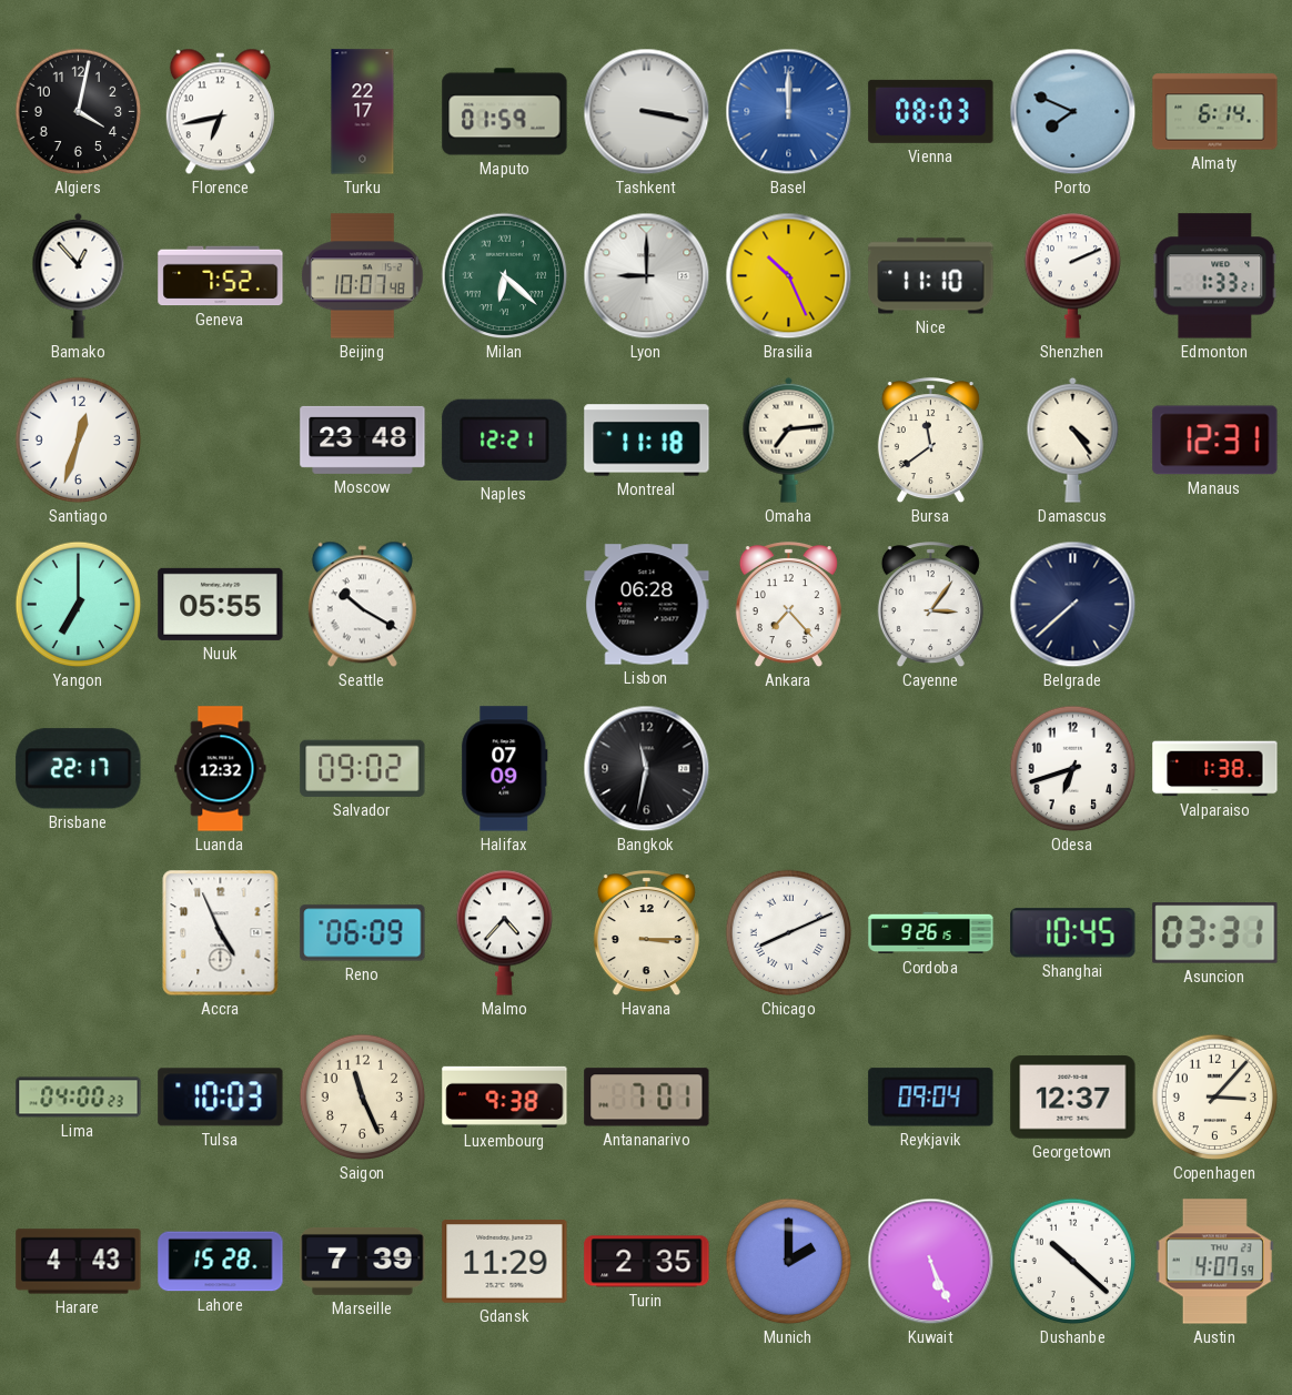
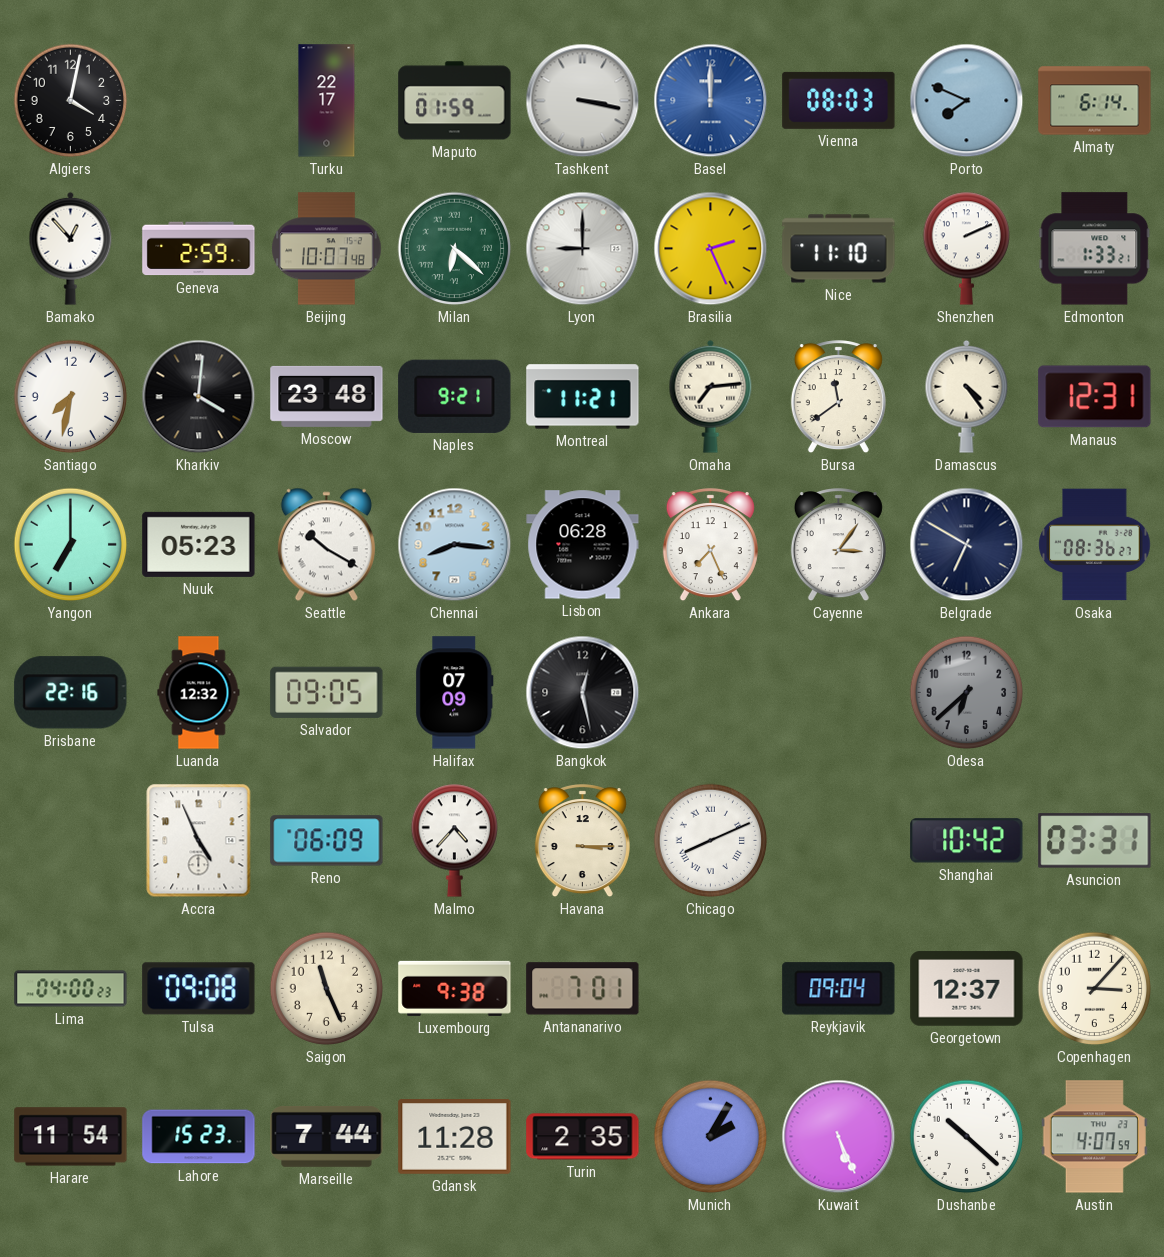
Florence: 6:43 -> none (220, 112)
Geneva: 7:52 -> 2:59 (199, 249)
Brasilia: 10:26 -> 2:26 (711, 249)
Santiago: 12:33 -> 7:32 (71, 397)
Kharkiv: none -> 4:01 (199, 397)
Naples: 12:21 -> 9:21 (455, 396)
Montreal: 11:18 -> 11:21 (583, 397)
Nuuk: 05:55 -> 05:23 (199, 544)
Chennai: none -> 8:16 (455, 545)
Ankara: 7:23 -> 7:26 (710, 545)
Belgrade: 7:38 -> 6:50 (967, 545)
Osaka: none -> 08:36 (1095, 545)
Brisbane: 22:17 -> 22:16 (71, 693)
Salvador: 09:02 -> 09:05 (327, 692)
Bangkok: 11:32 -> 12:28 (583, 693)
Odesa: 6:42 -> 6:38 (967, 693)
Odesa dial: white -> grey (967, 693)
Valparaiso: 1:38 -> none (1215, 769)
Cordoba: 9:26 -> none (931, 933)
Shanghai: 10:45 -> 10:42 (967, 841)
Tulsa: 10:03 -> 09:08 (199, 989)
Harare: 4:43 -> 11:54 (71, 1137)
Lahore: 15:28 -> 15:23 (199, 1137)
Marseille: 7:39 -> 7:44 (327, 1136)
Gdansk: 11:29 -> 11:28 (455, 1137)
Munich: 2:00 -> 2:05 (711, 1137)
